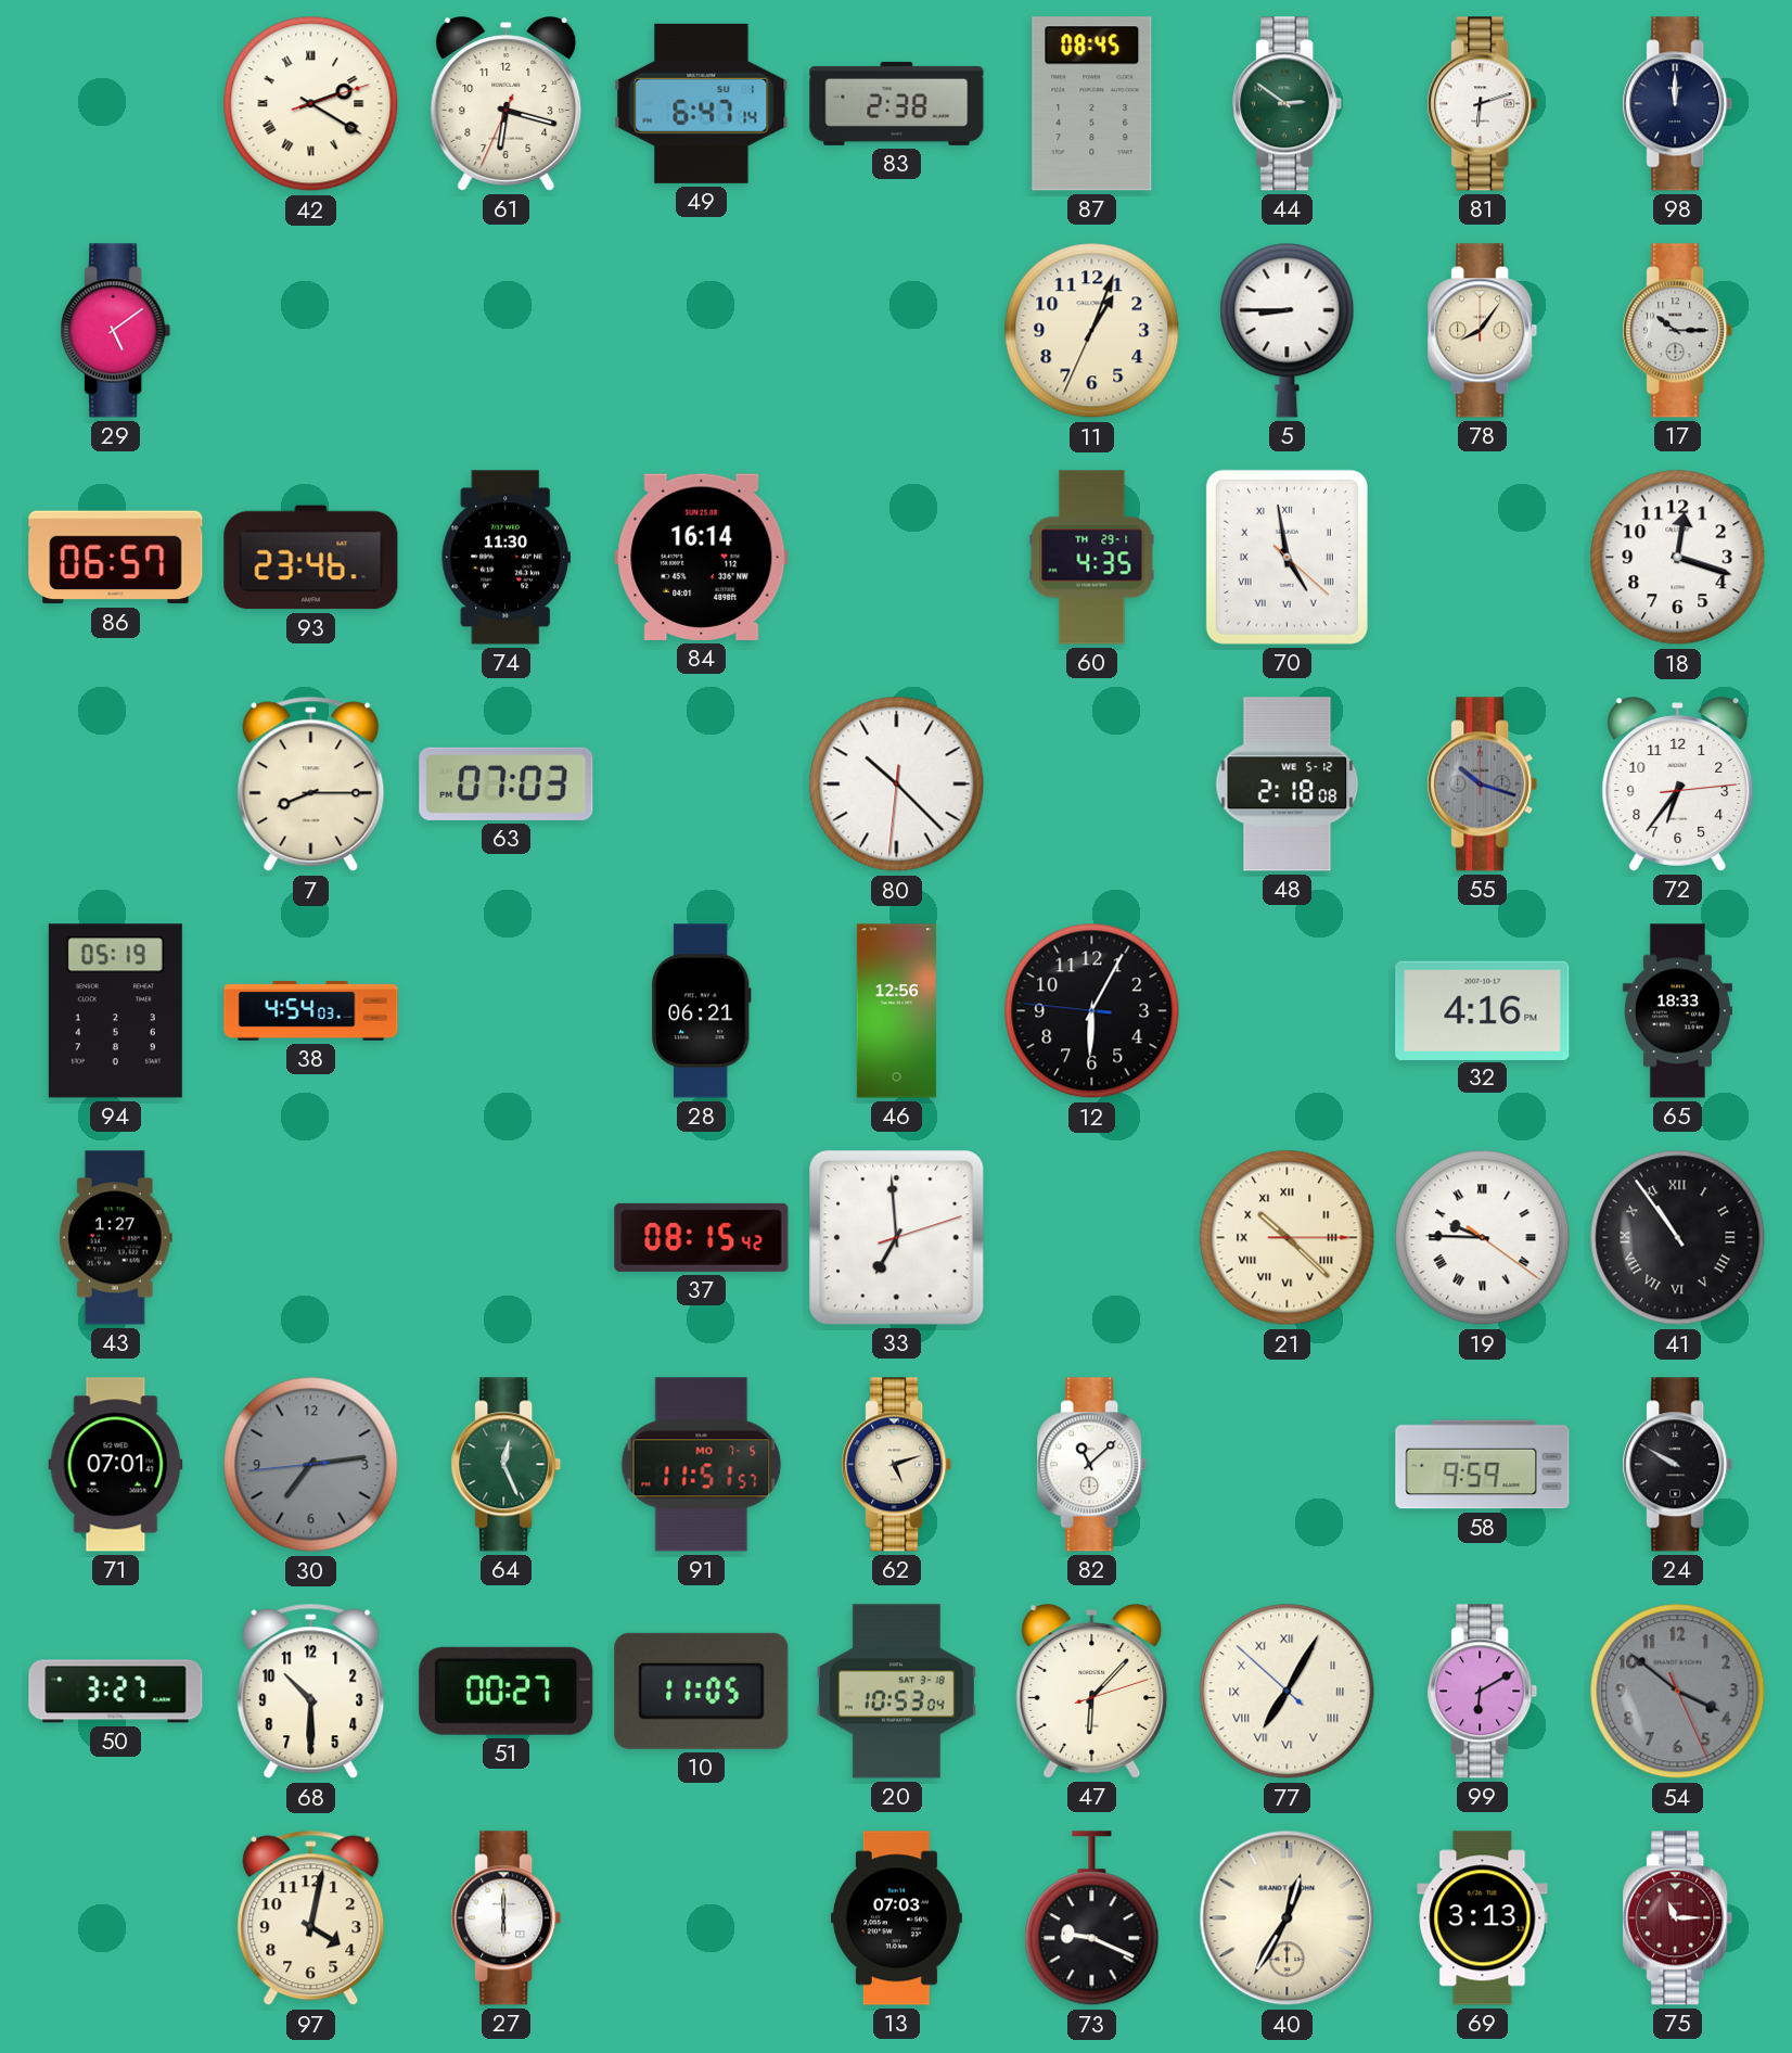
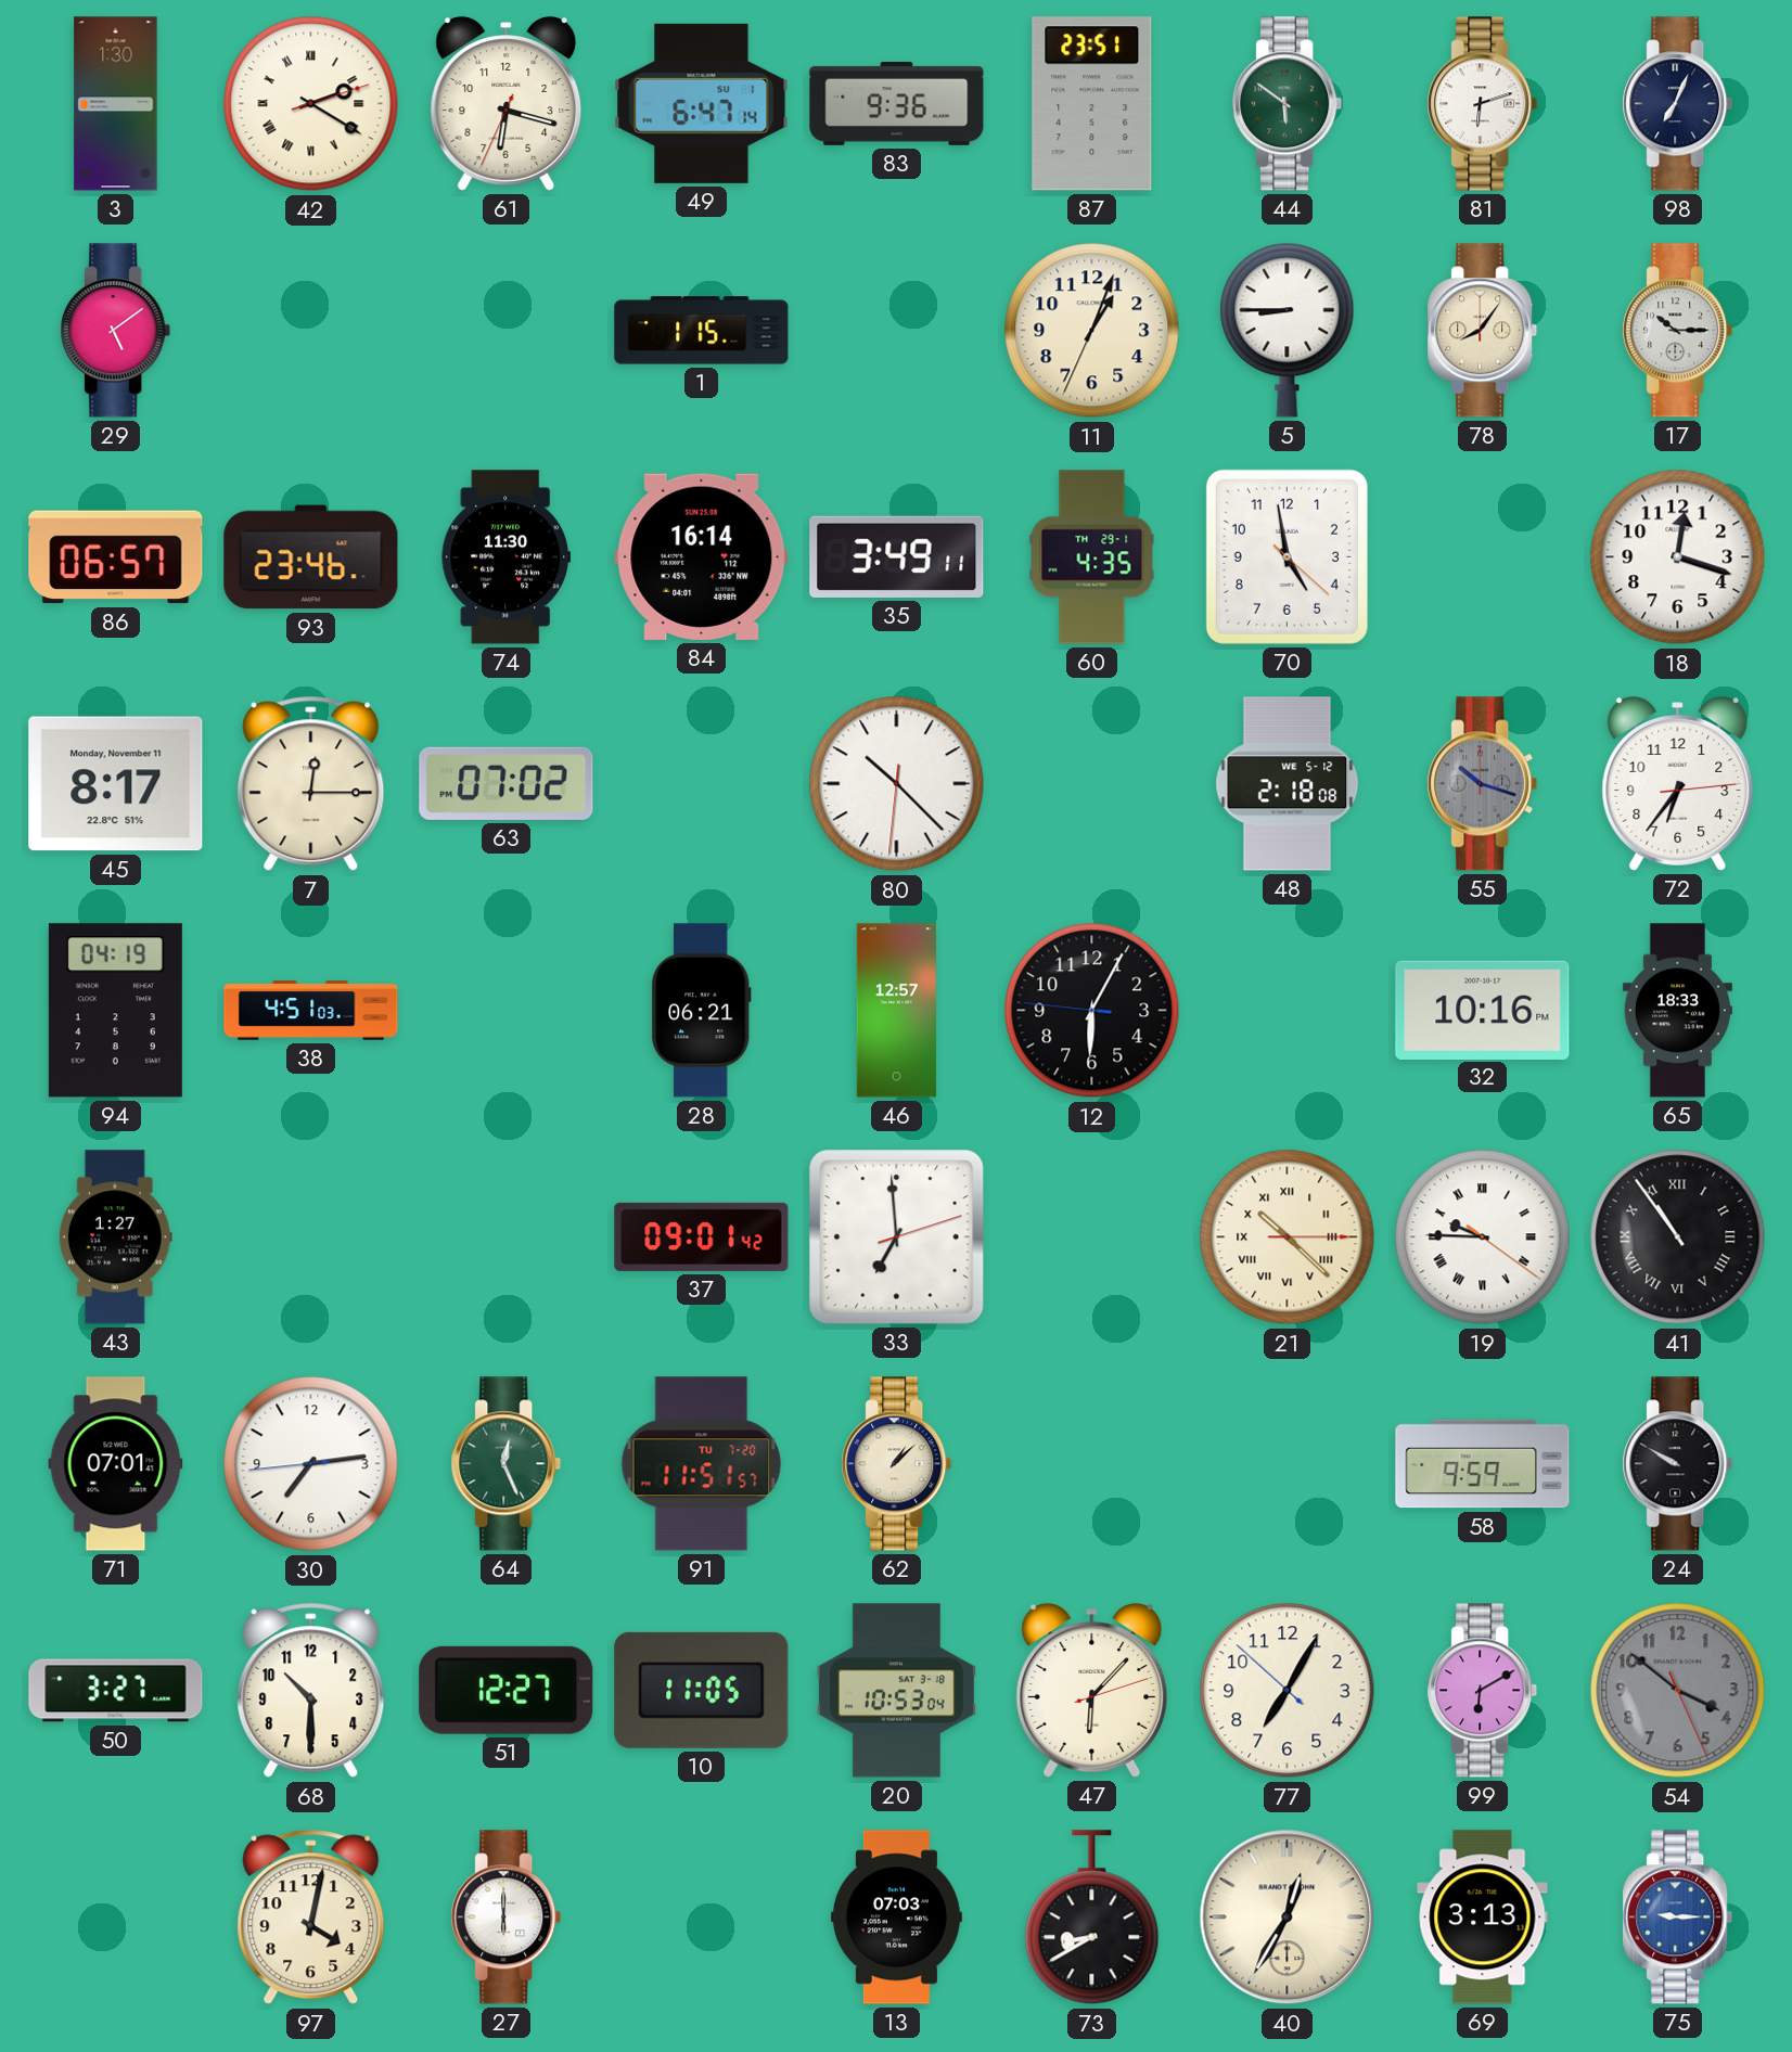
3: none -> 1:30 (116, 104)
83: 2:38 -> 9:36 (897, 103)
87: 08:45 -> 23:51 (1092, 104)
44: 2:51 -> 5:51 (1288, 104)
98: 12:00 -> 7:04 (1678, 104)
1: none -> 1:15 (702, 331)
35: none -> 3:49 (897, 556)
70 numerals: Roman -> Arabic (1287, 556)
45: none -> 8:17 (116, 784)
7: 8:15 -> 12:15 (311, 784)
63: 07:03 -> 07:02 (507, 783)
94: 05:19 -> 04:19 (115, 1011)
38: 4:54 -> 4:51 (311, 1011)
46: 12:56 -> 12:57 (896, 1011)
32: 4:16 -> 10:16 (1483, 1010)
37: 08:15 -> 09:01 (702, 1236)
30 dial: grey -> white (311, 1464)
91 date: MO 7-5 -> TU 7-20 (702, 1464)
62: 5:12 -> 1:08 (897, 1464)
82: 11:08 -> none (1092, 1465)
51: 00:27 -> 12:27 (507, 1690)
77 numerals: Roman -> Arabic (1288, 1691)
73: 9:19 -> 8:40 (1092, 1918)
75: 11:15 -> 9:15 (1678, 1918)
75 dial: burgundy -> blue (1678, 1918)
